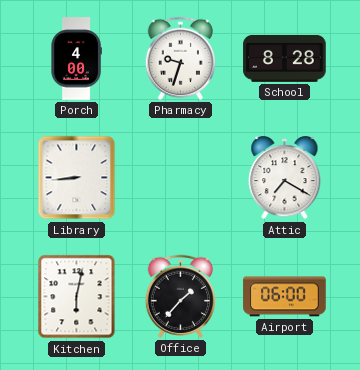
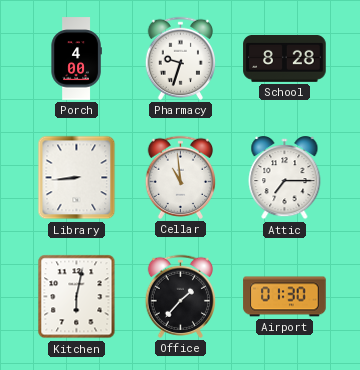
Cellar: none -> 10:59 (180, 177)
Attic: 7:20 -> 7:15 (285, 179)
Airport: 06:00 -> 01:30 (285, 297)
